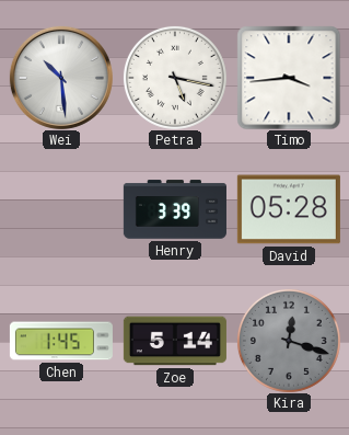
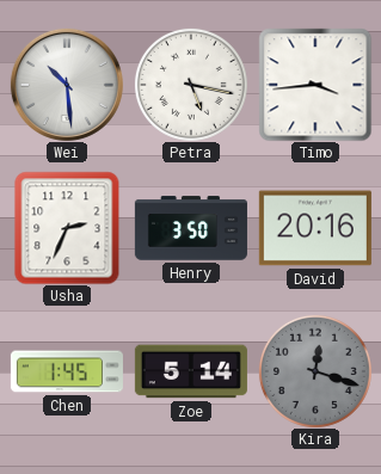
Usha: none -> 2:34 (67, 228)
Henry: 3:39 -> 3:50 (191, 228)
David: 05:28 -> 20:16 (315, 228)
